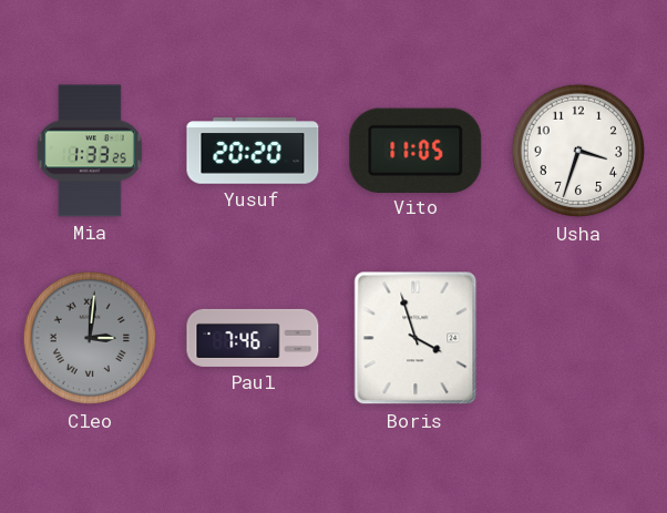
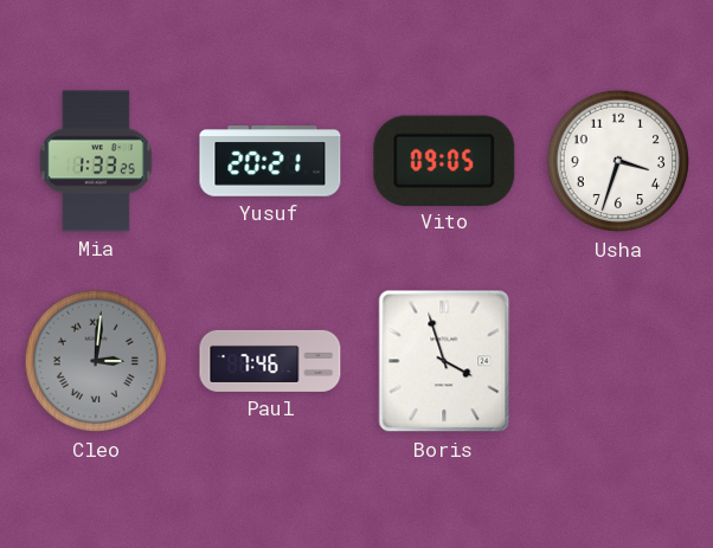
Yusuf: 20:20 -> 20:21 (270, 161)
Vito: 11:05 -> 09:05 (444, 160)
